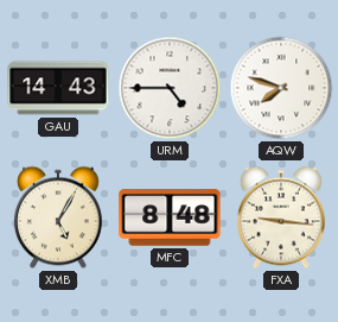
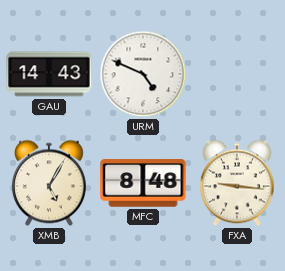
URM: 4:45 -> 4:49 (143, 74)
AQW: 7:48 -> none (281, 88)
